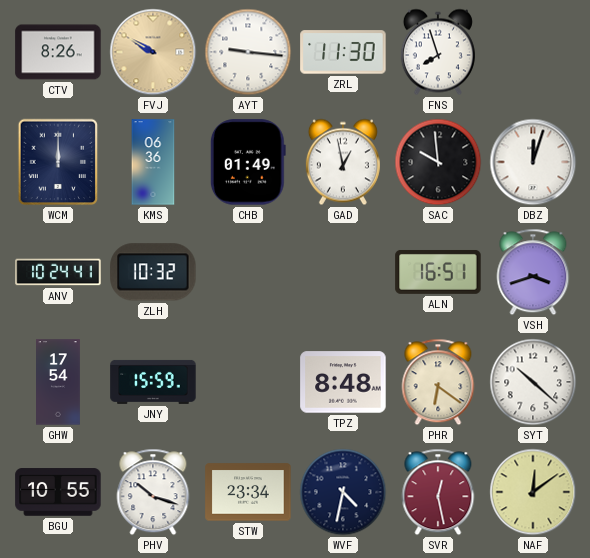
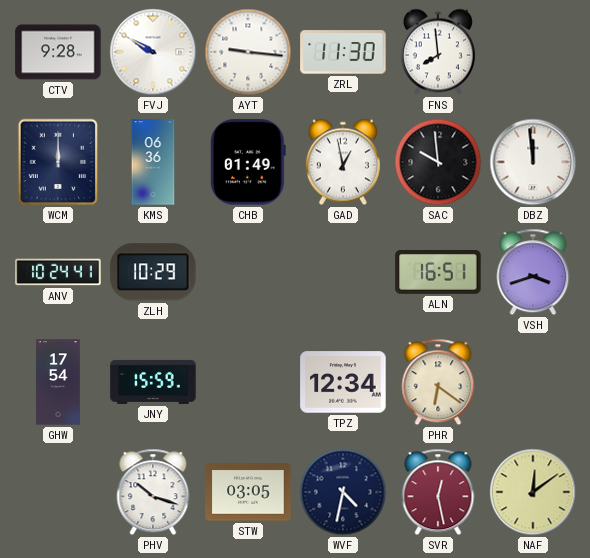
CTV: 8:26 -> 9:28 (58, 52)
FVJ dial: champagne -> white (153, 52)
FNS: 7:57 -> 7:59 (438, 52)
DBZ: 12:03 -> 11:59 (533, 162)
ZLH: 10:32 -> 10:29 (153, 272)
TPZ: 8:48 -> 12:34 (343, 382)
SYT: 10:22 -> none (533, 382)
BGU: 10:55 -> none (58, 492)
STW: 23:34 -> 03:05 (248, 492)
